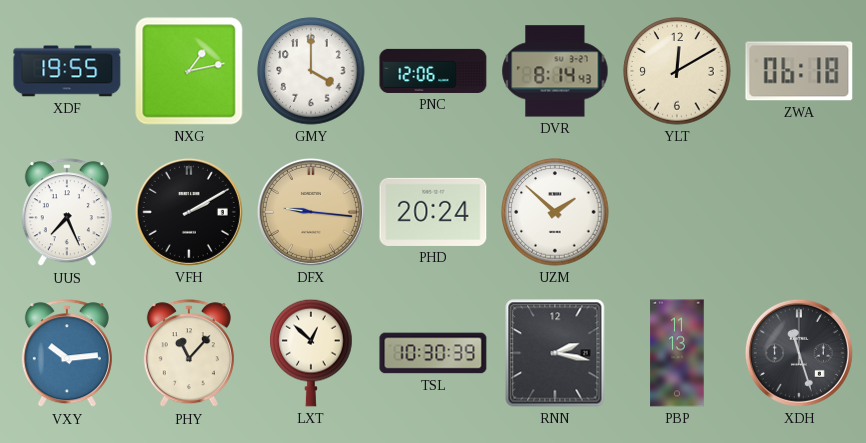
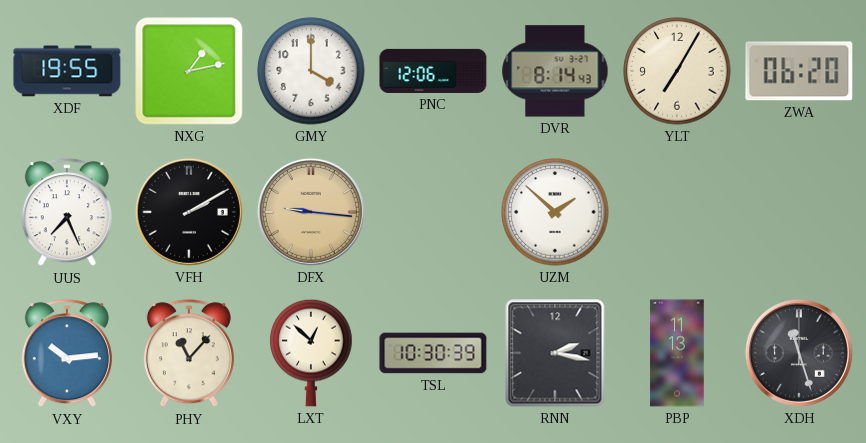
YLT: 12:10 -> 7:05 (677, 71)
ZWA: 06:18 -> 06:20 (799, 71)
PHD: 20:24 -> none (433, 212)
